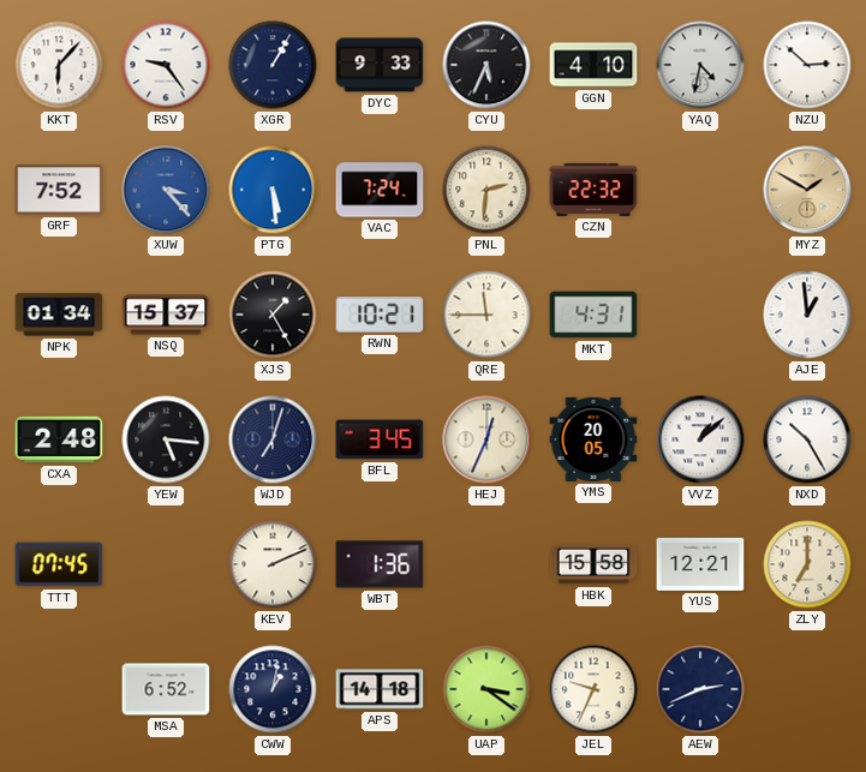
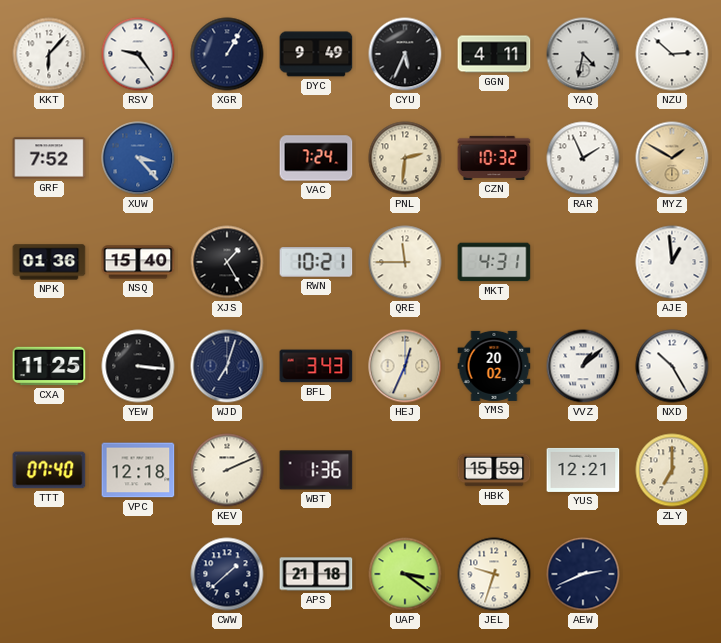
DYC: 9:33 -> 9:49 (316, 54)
GGN: 4:10 -> 4:11 (494, 54)
PTG: 5:29 -> none (273, 190)
CZN: 22:32 -> 10:32 (494, 158)
RAR: none -> 1:56 (583, 158)
NPK: 01:34 -> 01:36 (49, 262)
NSQ: 15:37 -> 15:40 (138, 262)
CXA: 2:48 -> 11:25 (49, 366)
YEW: 5:16 -> 3:16 (138, 366)
BFL: 3:45 -> 3:43 (316, 366)
YMS: 20:05 -> 20:02 (494, 366)
TTT: 07:45 -> 07:40 (49, 470)
VPC: none -> 12:18 (138, 470)
HBK: 15:58 -> 15:59 (494, 470)
MSA: 6:52 -> none (166, 689)
CWW: 1:02 -> 1:38 (227, 574)
APS: 14:18 -> 21:18 (316, 574)
JEL: 9:34 -> 9:33 (494, 574)
